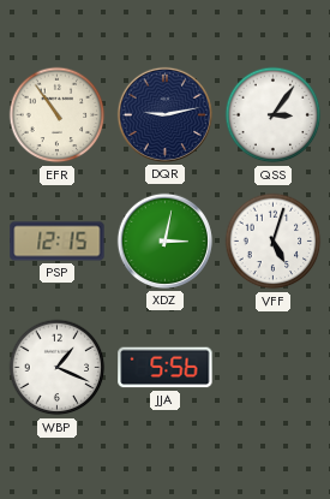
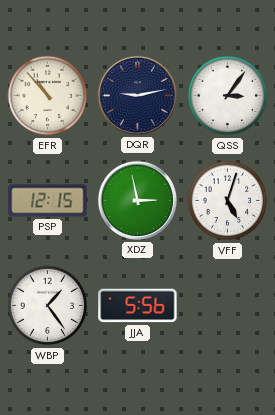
EFR: 10:54 -> 10:53 (48, 96)
XDZ: 3:02 -> 2:58 (137, 200)
WBP: 1:19 -> 1:24 (48, 306)
